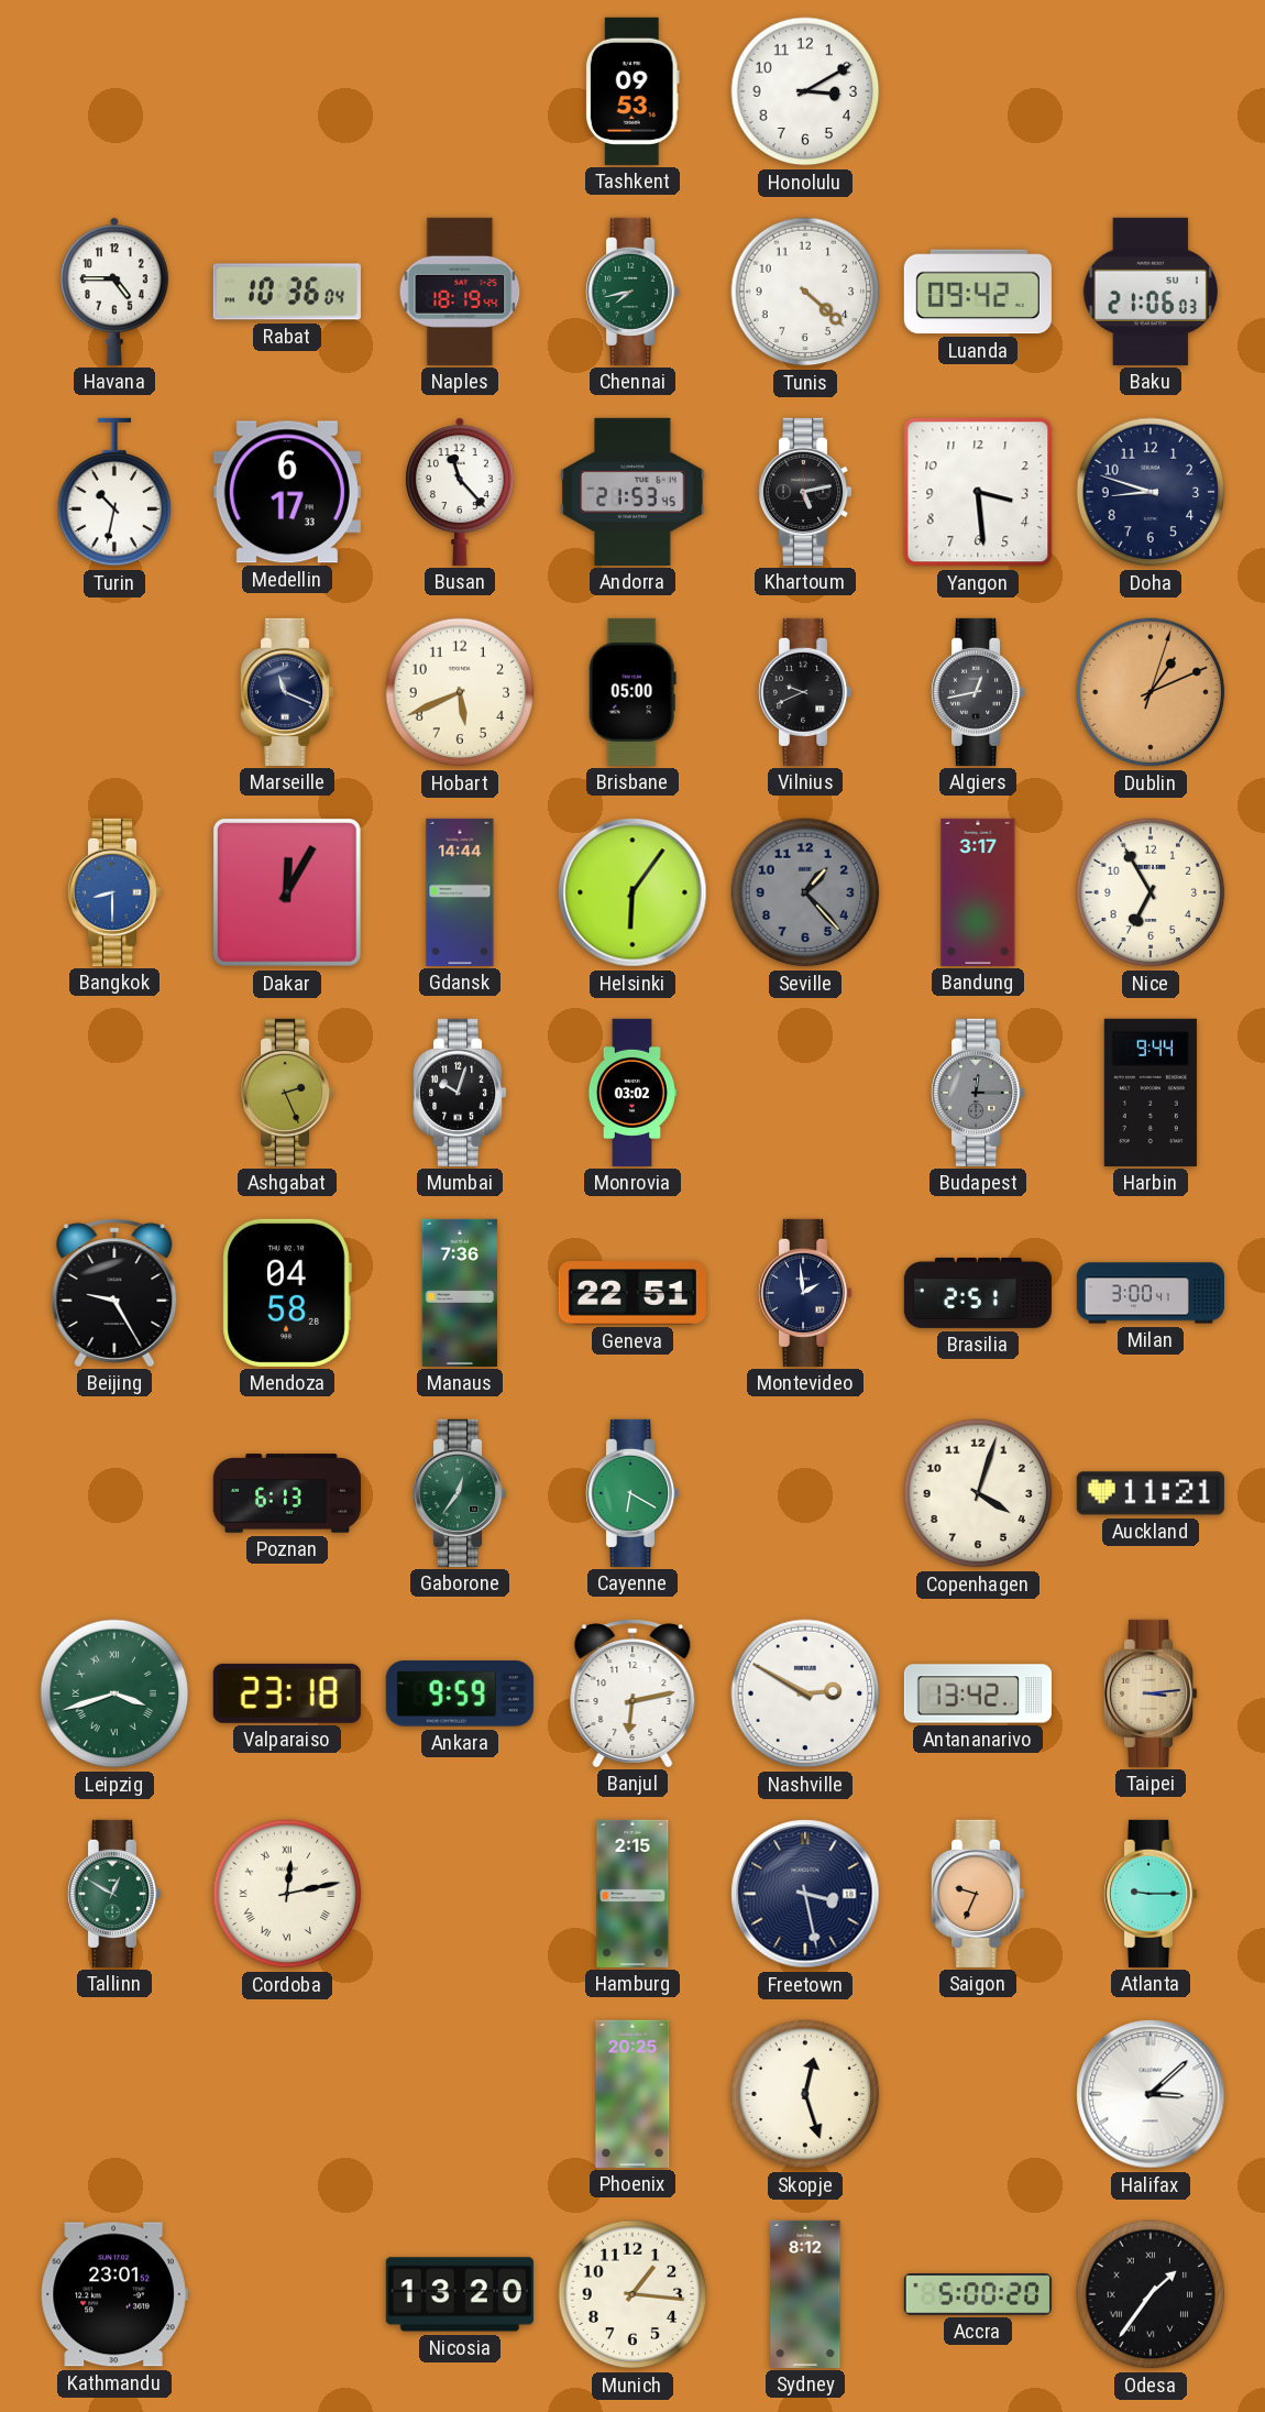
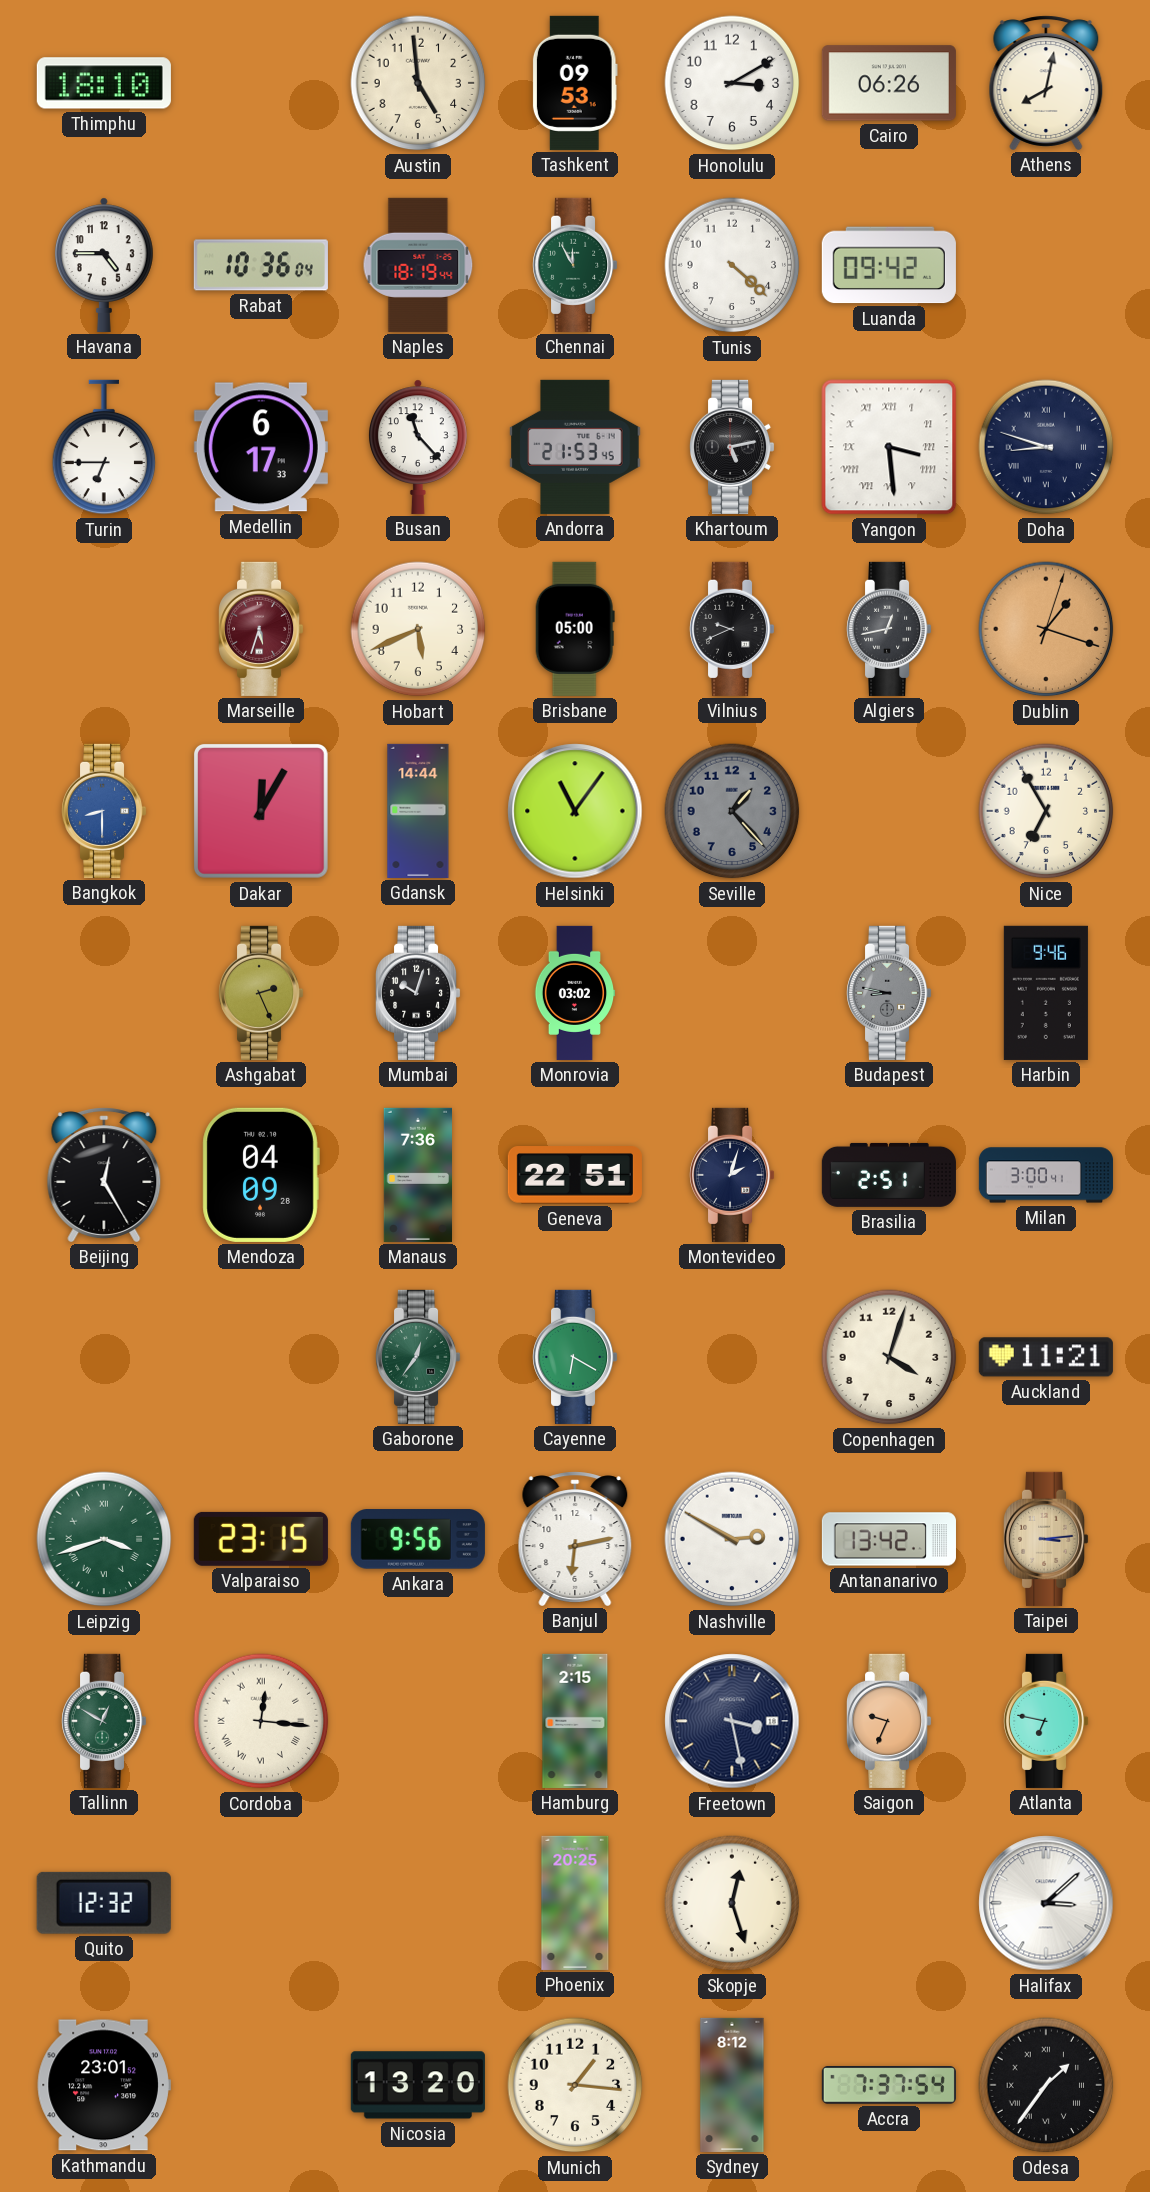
Thimphu: none -> 18:10 (104, 83)
Austin: none -> 4:59 (418, 83)
Cairo: none -> 06:26 (889, 83)
Athens: none -> 8:02 (1046, 83)
Chennai: 7:43 -> 11:55 (576, 265)
Baku: 21:06 -> none (1151, 292)
Turin: 10:32 -> 6:45 (104, 447)
Yangon numerals: Arabic -> Roman (889, 447)
Doha numerals: Arabic -> Roman (1046, 447)
Marseille: 11:19 -> 5:33 (262, 629)
Marseille dial: navy -> burgundy (262, 629)
Dublin: 1:11 -> 1:18 (1046, 629)
Helsinki: 6:06 -> 11:06 (575, 811)
Bandung: 3:17 -> none (978, 892)
Budapest: 12:15 -> 8:47 (890, 993)
Harbin: 9:44 -> 9:46 (1046, 993)
Beijing: 9:25 -> 12:25 (104, 1175)
Mendoza: 04:58 -> 04:09 (261, 1175)
Montevideo: 1:59 -> 2:03 (733, 1175)
Poznan: 6:13 -> none (287, 1493)
Valparaiso: 23:18 -> 23:15 (261, 1539)
Ankara: 9:59 -> 9:56 (418, 1539)
Cordoba: 12:13 -> 12:16 (261, 1721)
Atlanta: 9:15 -> 6:47 (1047, 1721)
Quito: none -> 12:32 (104, 1903)
Accra: 5:00 -> 7:37 (889, 2086)
